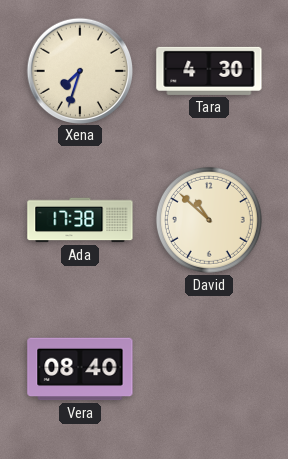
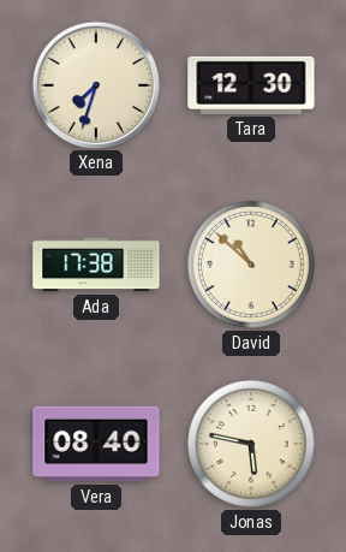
Tara: 4:30 -> 12:30 (251, 85)
Jonas: none -> 5:47 (251, 444)
